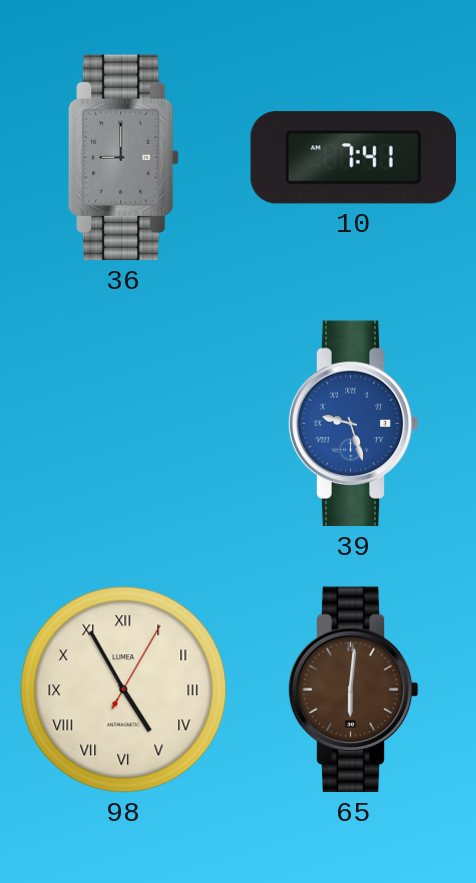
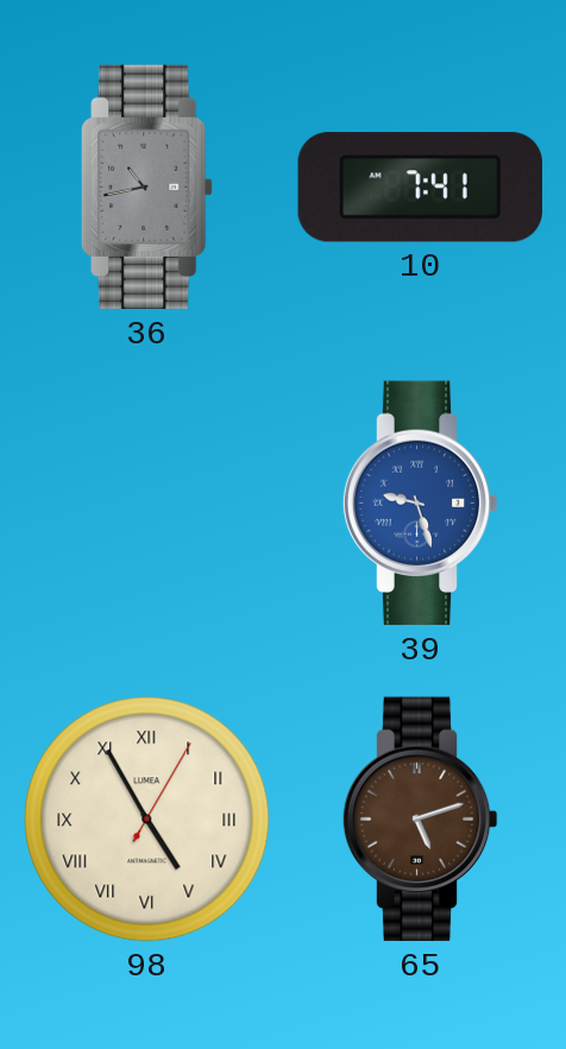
36: 9:00 -> 10:43 (147, 188)
65: 6:01 -> 5:12 (420, 820)
